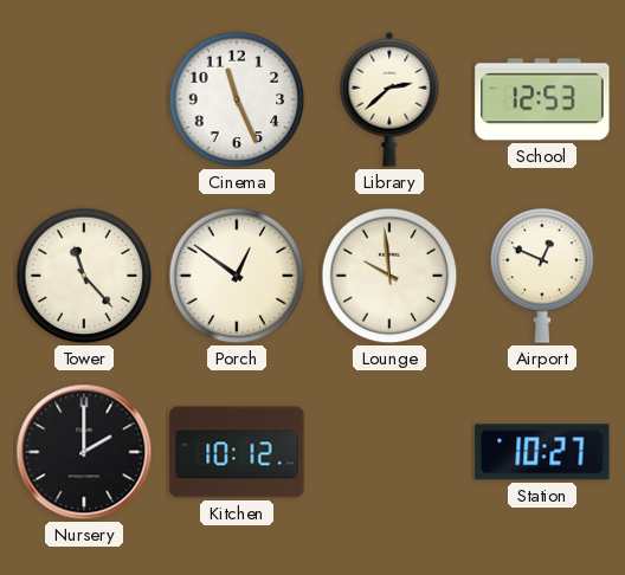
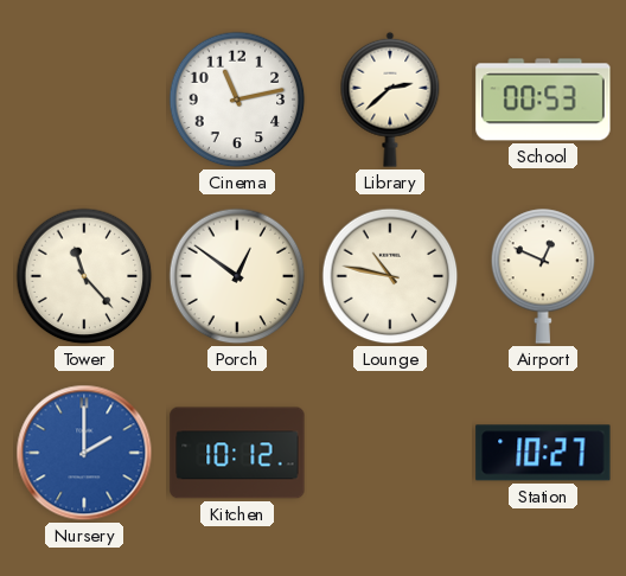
Cinema: 11:26 -> 11:13 (237, 100)
School: 12:53 -> 00:53 (543, 100)
Lounge: 9:59 -> 10:47 (390, 276)
Nursery dial: black -> blue (84, 453)
